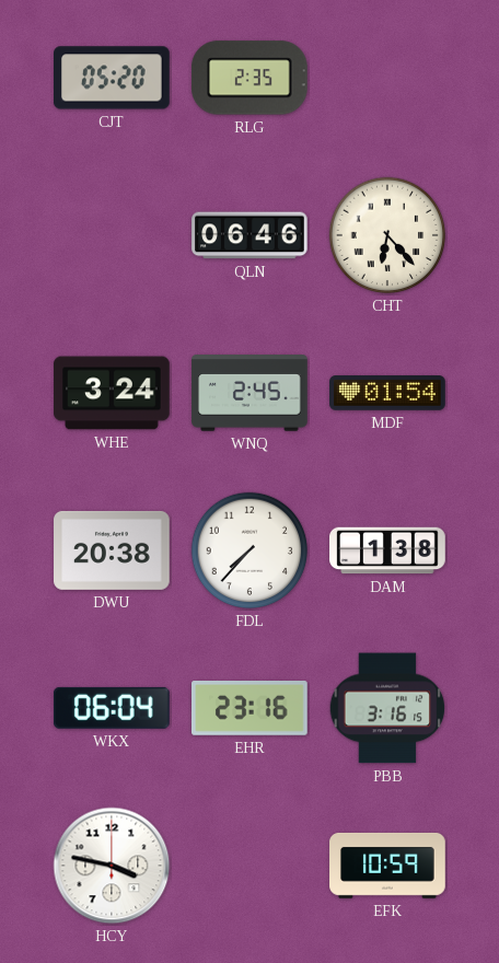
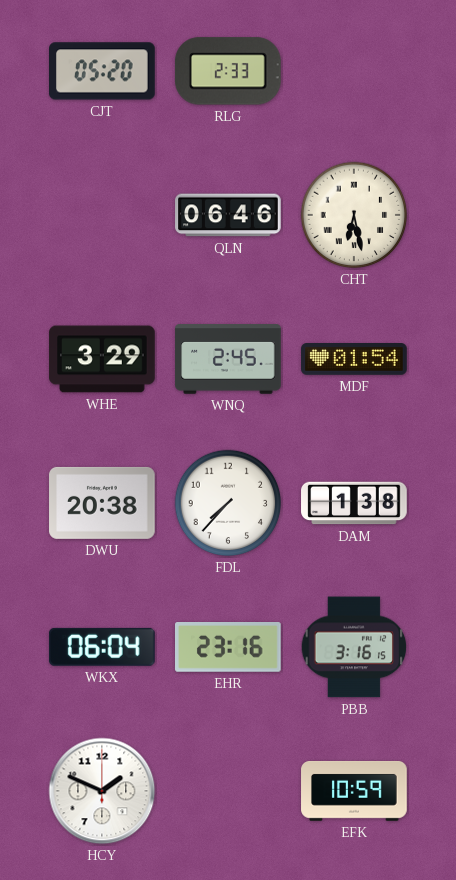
RLG: 2:35 -> 2:33 (228, 71)
CHT: 6:23 -> 6:28 (354, 215)
WHE: 3:24 -> 3:29 (102, 359)
HCY: 3:47 -> 1:49 (102, 791)
